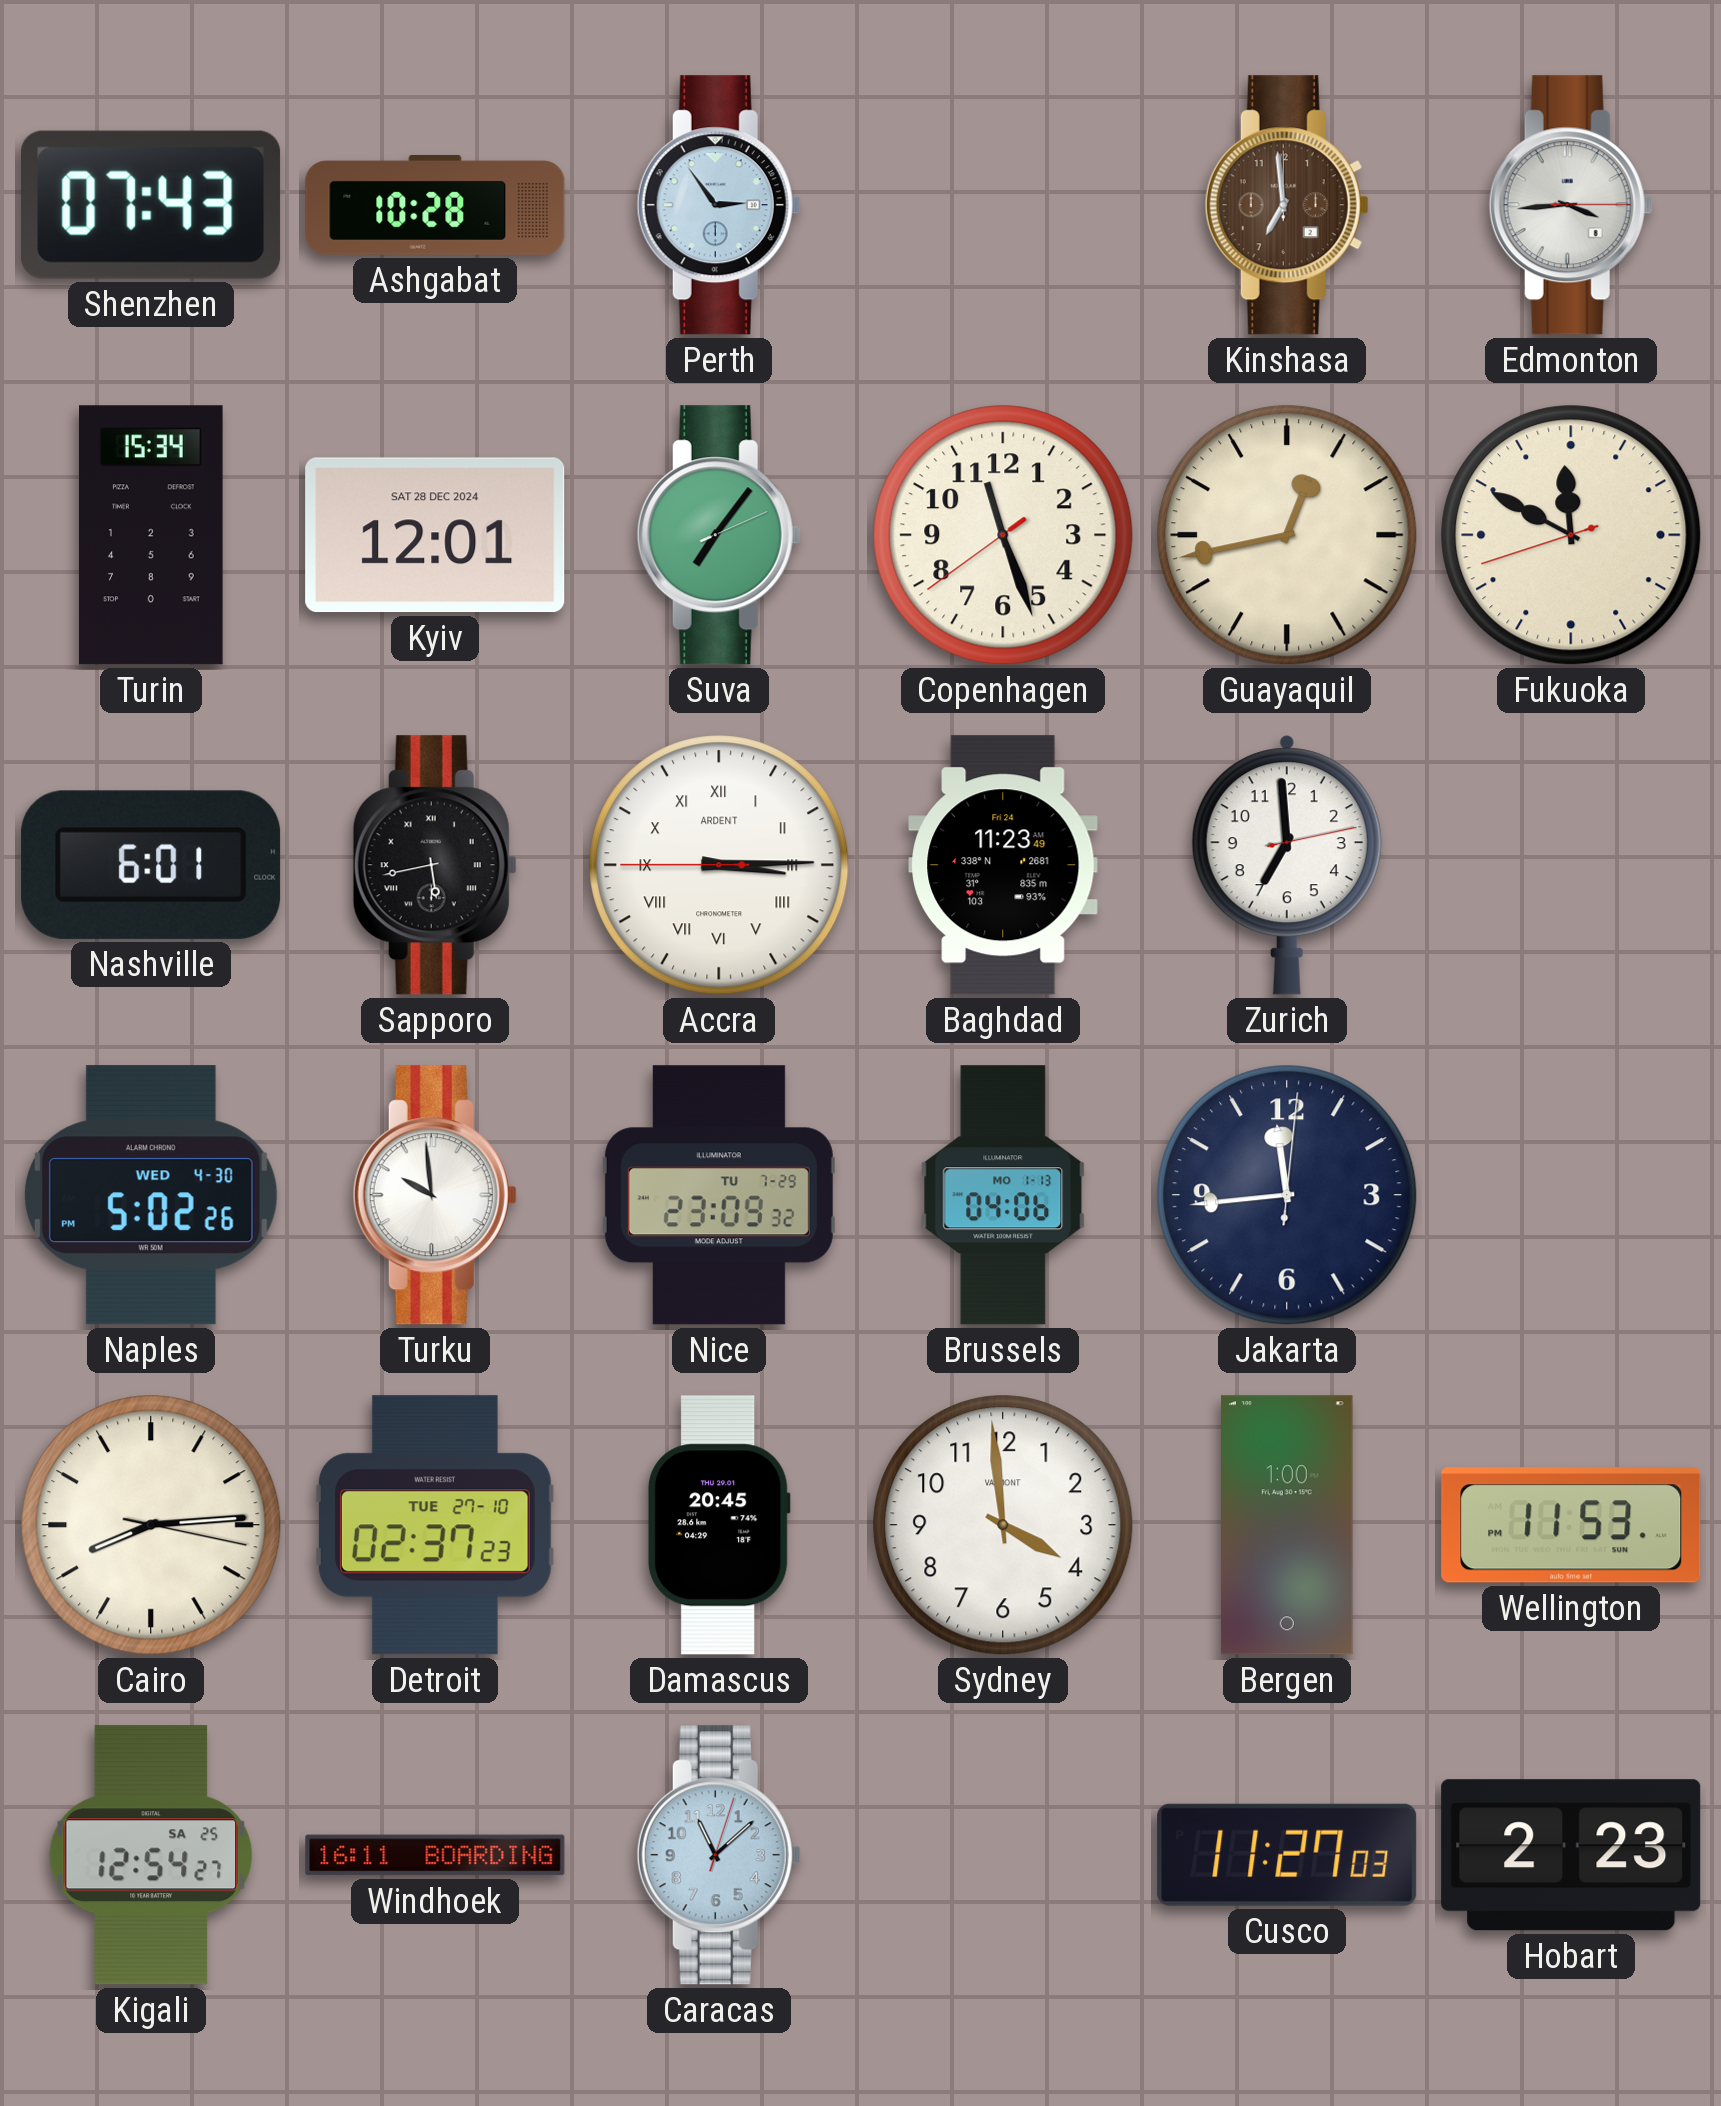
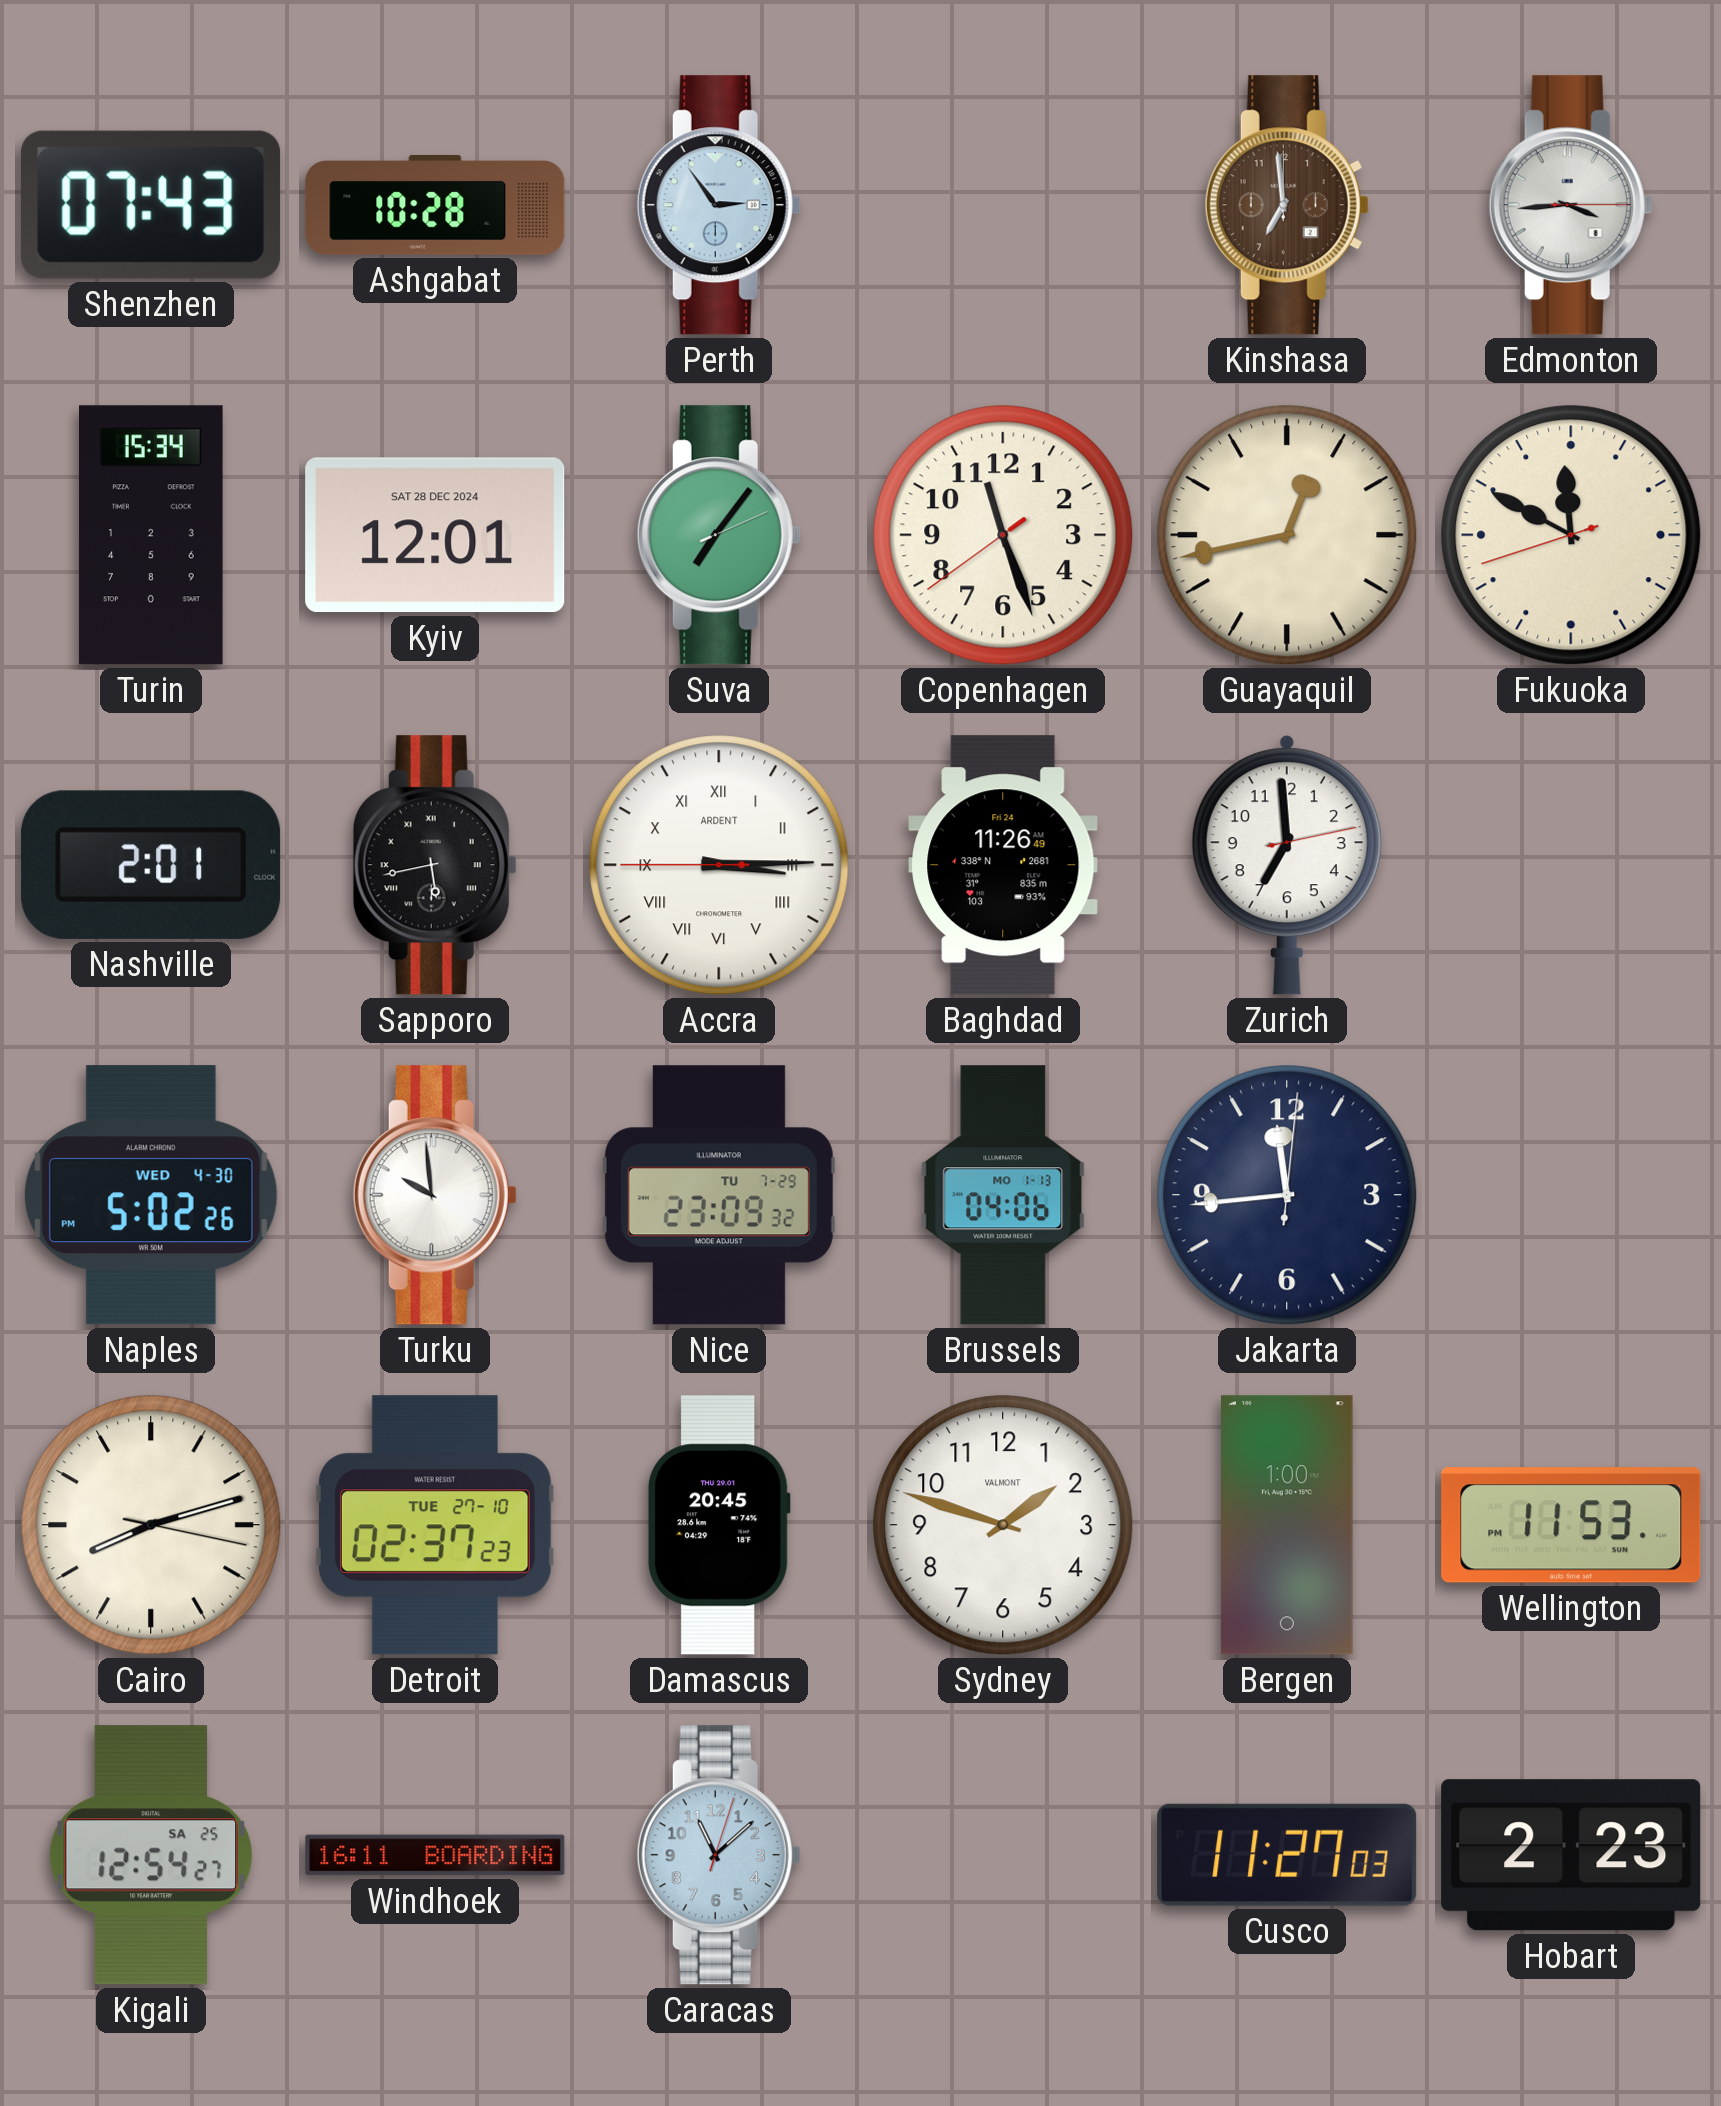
Nashville: 6:01 -> 2:01 (151, 865)
Baghdad: 11:23 -> 11:26 (1003, 865)
Cairo: 8:14 -> 8:12 (151, 1525)
Sydney: 3:59 -> 1:48 (1003, 1525)
